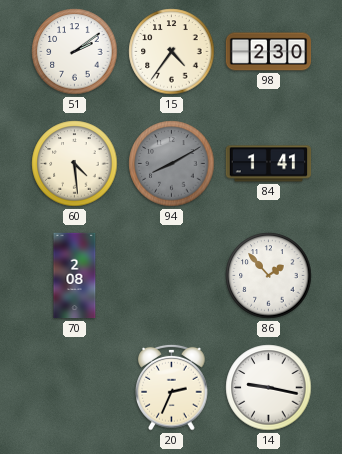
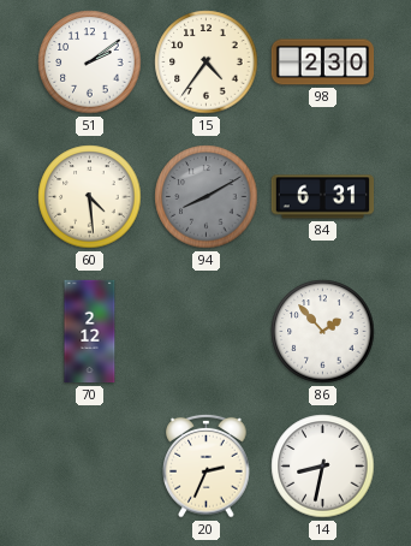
84: 1:41 -> 6:31 (323, 197)
70: 2:08 -> 2:12 (90, 332)
14: 9:17 -> 8:32 (323, 467)
